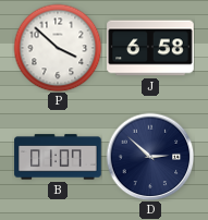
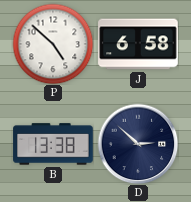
P: 3:52 -> 4:52 (53, 44)
B: 01:07 -> 13:38 (53, 144)
